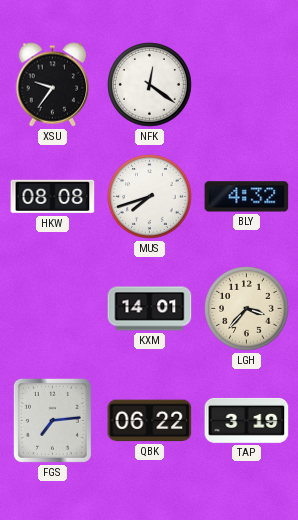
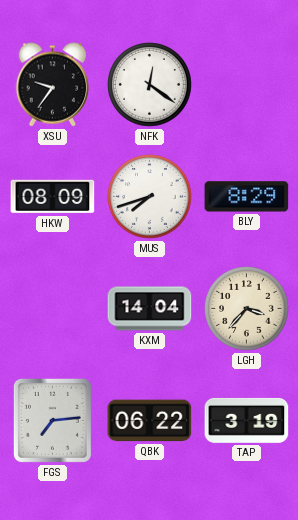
HKW: 08:08 -> 08:09 (53, 197)
BLY: 4:32 -> 8:29 (247, 197)
KXM: 14:01 -> 14:04 (150, 309)
